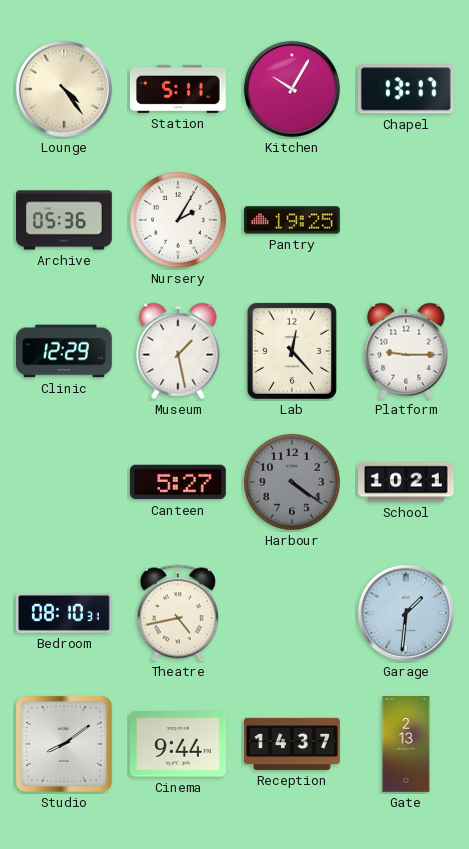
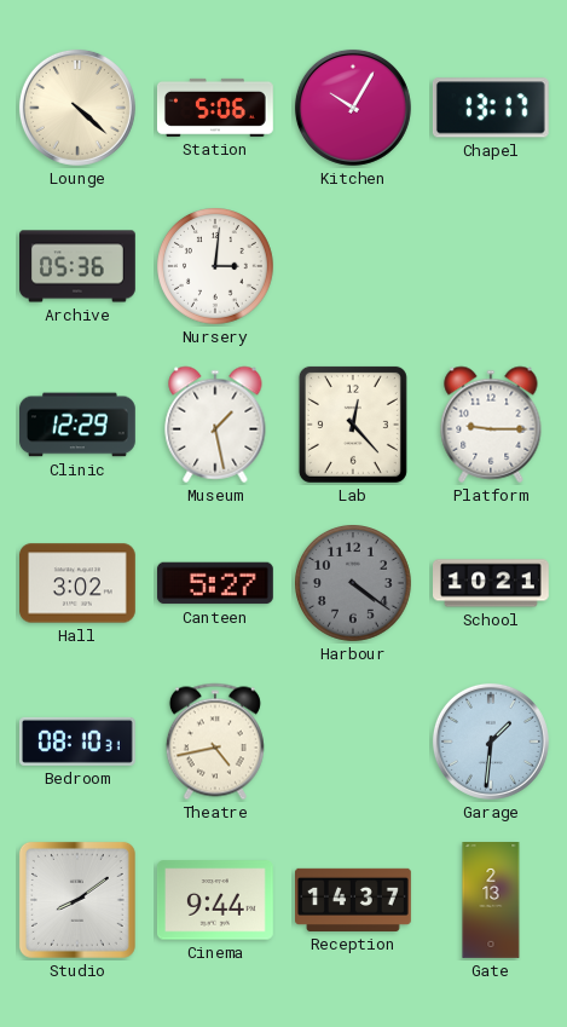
Lounge: 4:24 -> 4:22 (77, 108)
Station: 5:11 -> 5:06 (216, 108)
Nursery: 2:05 -> 3:01 (216, 267)
Pantry: 19:25 -> none (293, 220)
Hall: none -> 3:02 (79, 583)
